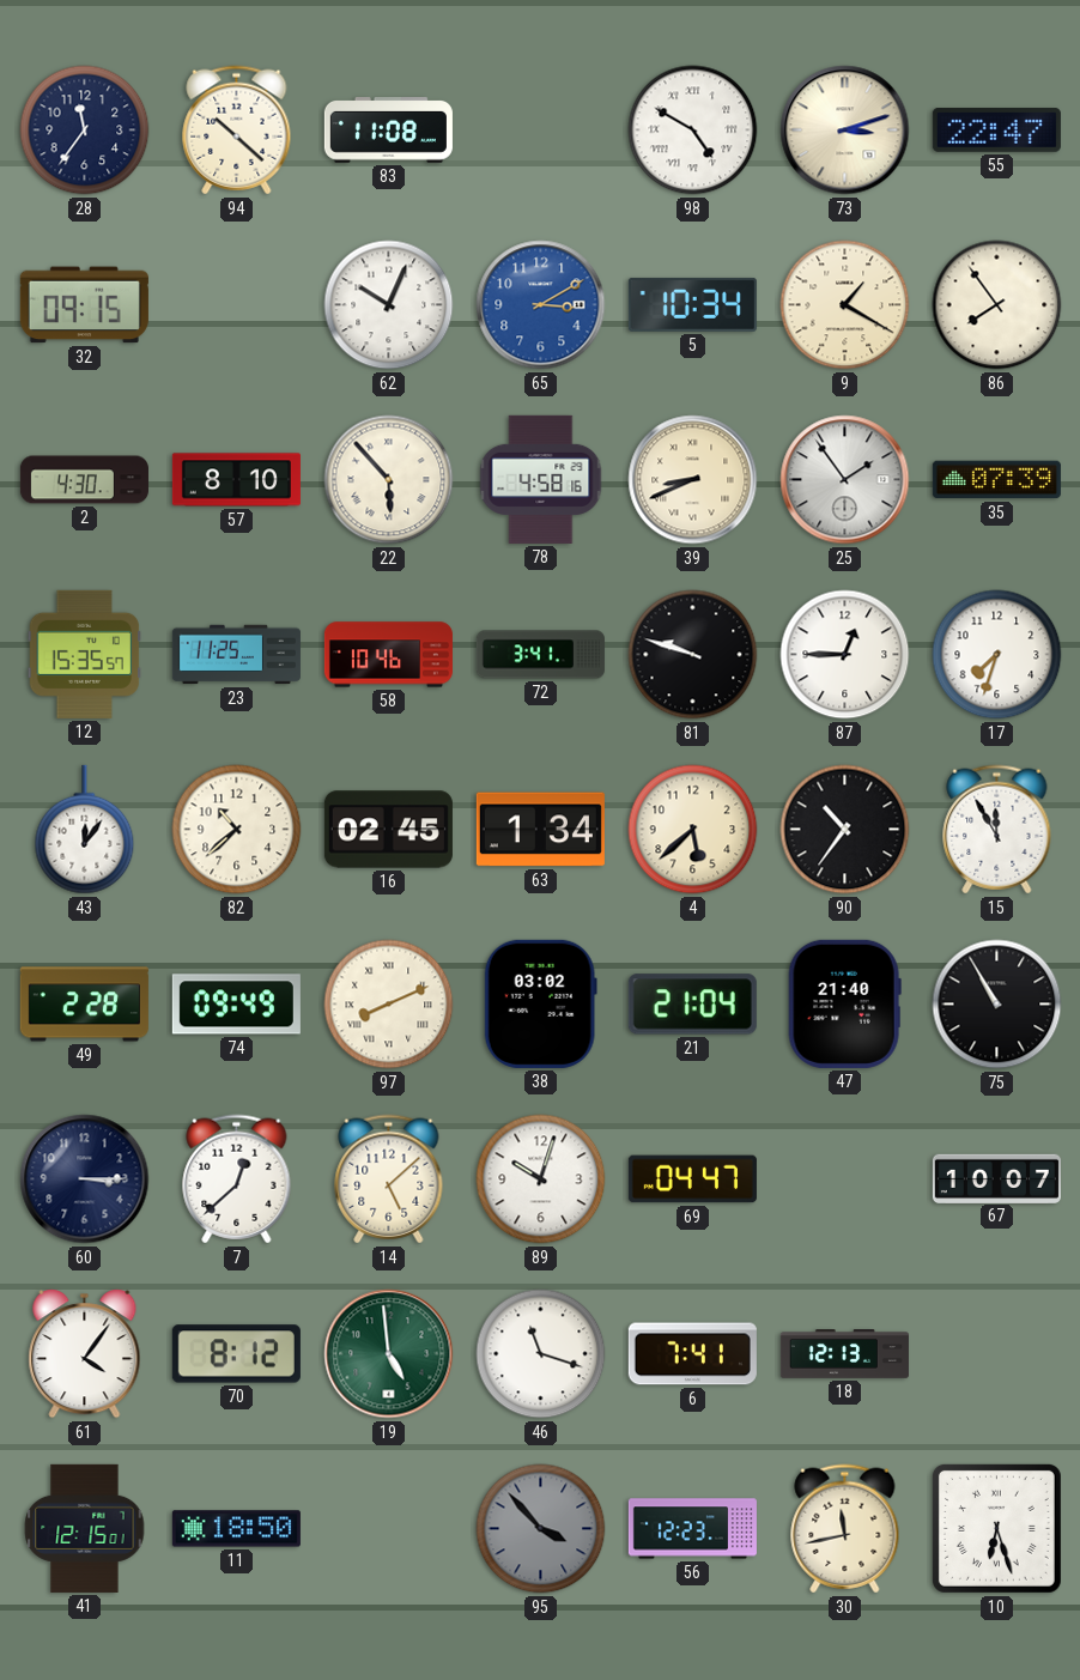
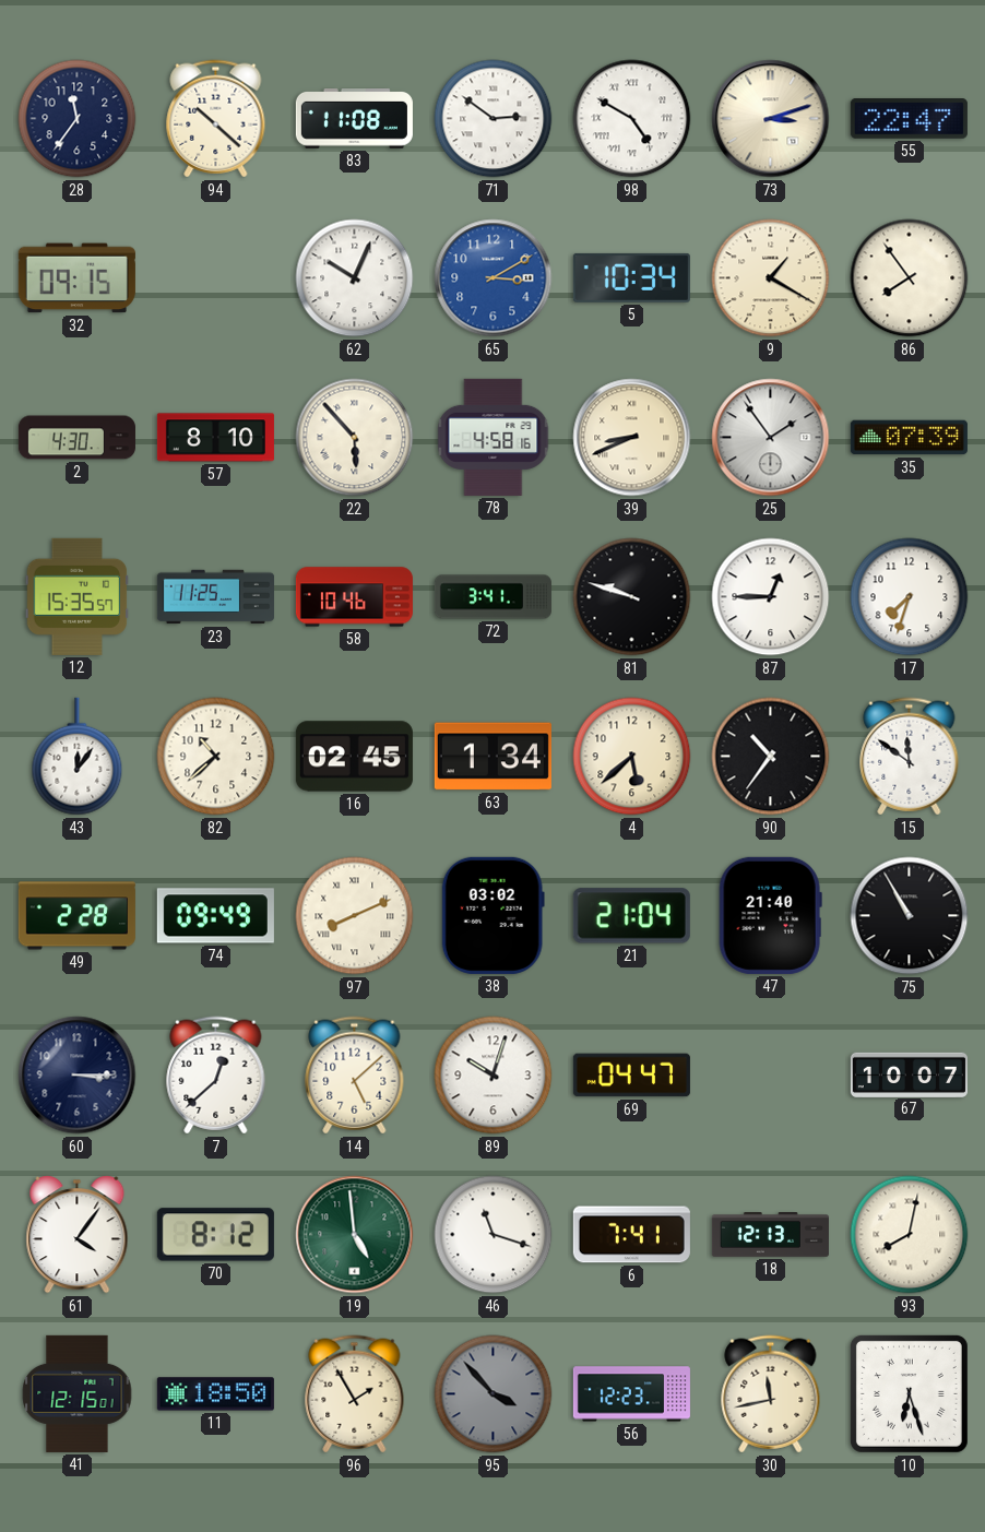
71: none -> 2:51 (494, 119)
15: 11:55 -> 11:51 (910, 757)
93: none -> 8:02 (910, 1235)
96: none -> 1:55 (355, 1394)
